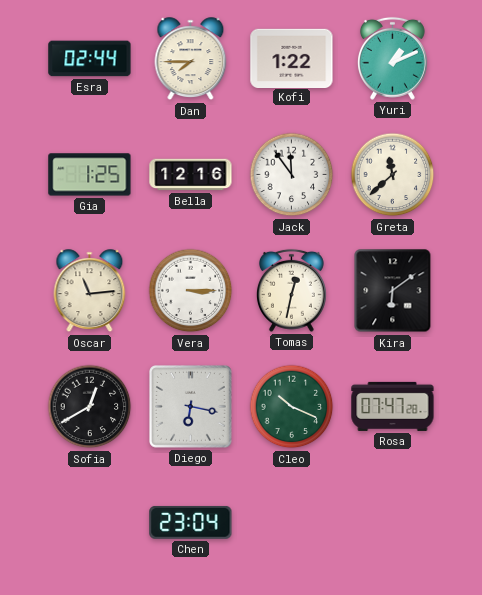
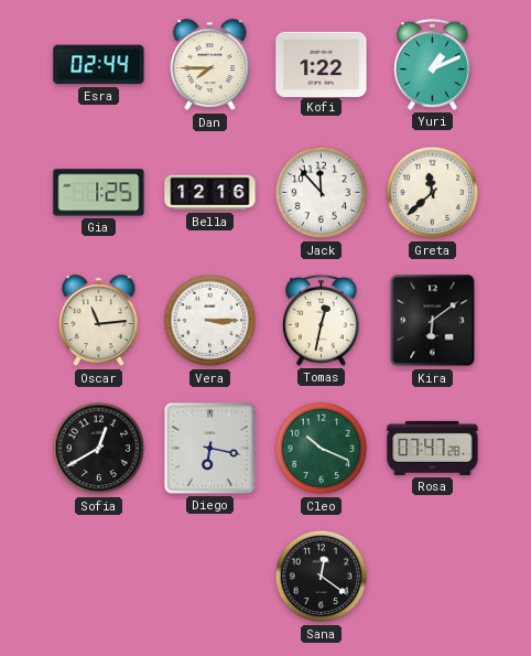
Jack: 11:54 -> 11:53 (322, 193)
Chen: 23:04 -> none (191, 522)
Sana: none -> 12:21 (322, 577)
